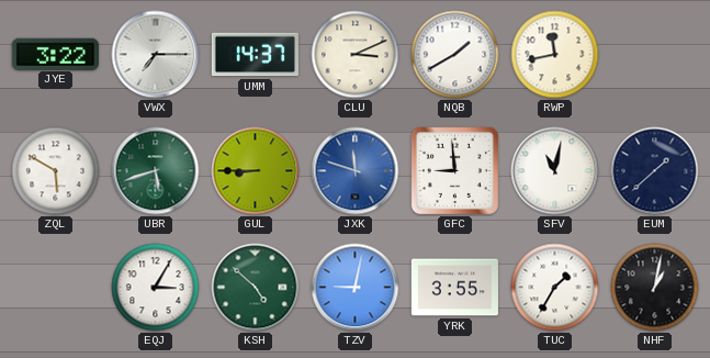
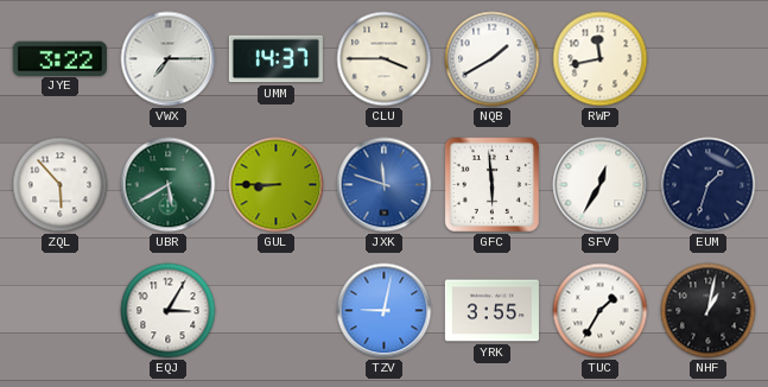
CLU: 3:11 -> 3:45 (385, 59)
ZQL: 5:50 -> 5:53 (61, 185)
UBR: 5:42 -> 5:40 (169, 185)
GFC: 8:59 -> 5:59 (491, 184)
SFV: 11:02 -> 12:35 (601, 185)
EUM: 1:38 -> 1:33 (709, 185)
KSH: 4:52 -> none (256, 288)
